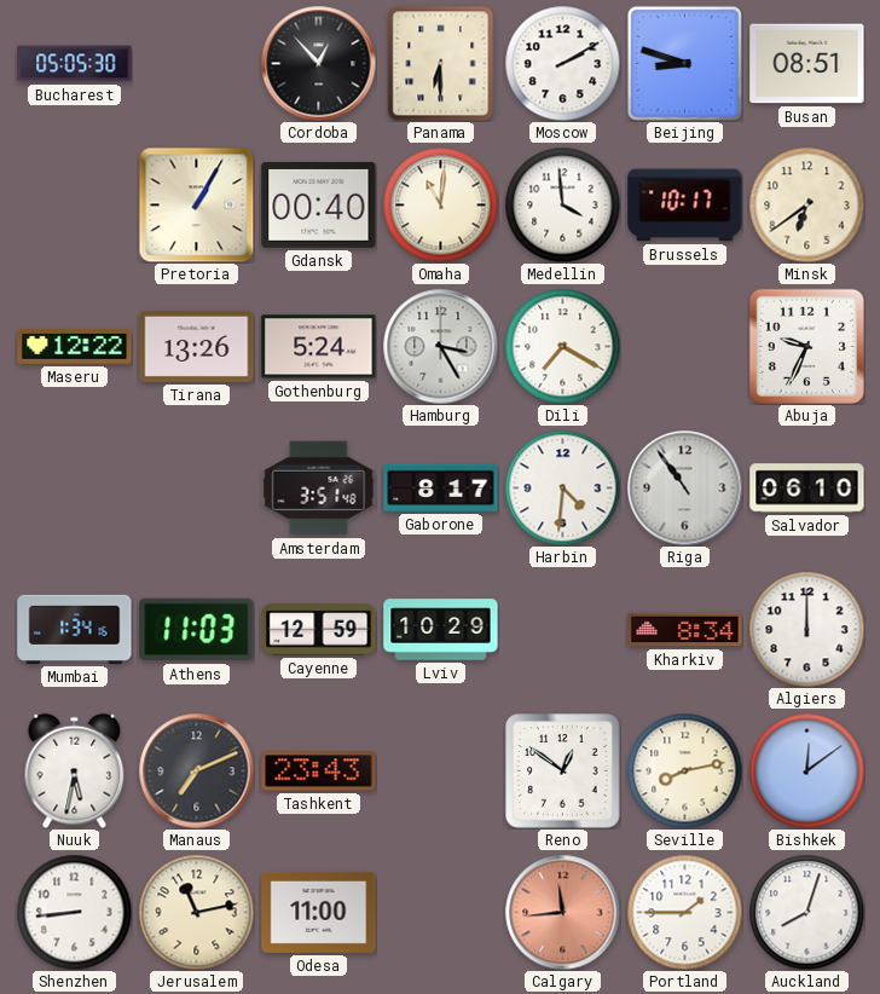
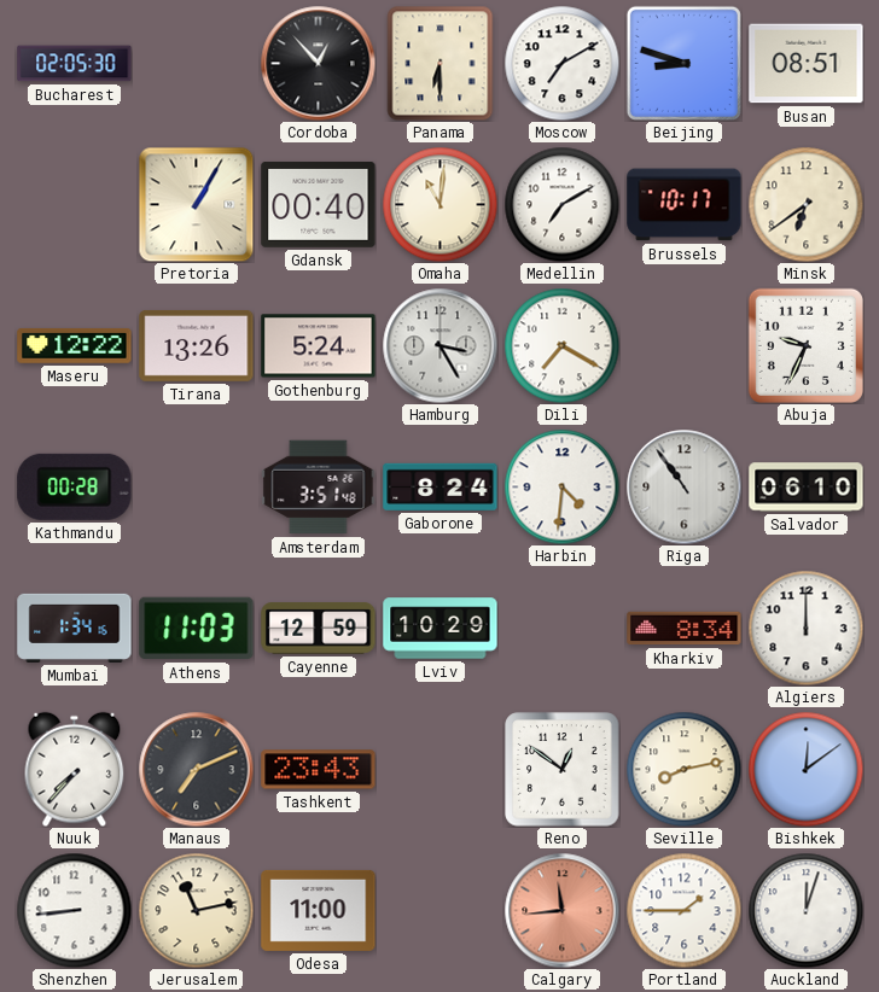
Bucharest: 05:05 -> 02:05 (75, 64)
Moscow: 2:10 -> 7:10 (561, 63)
Medellin: 3:59 -> 7:10 (561, 204)
Kathmandu: none -> 00:28 (75, 486)
Gaborone: 8:17 -> 8:24 (441, 486)
Nuuk: 5:32 -> 7:37 (75, 769)
Auckland: 8:03 -> 12:03 (805, 910)
